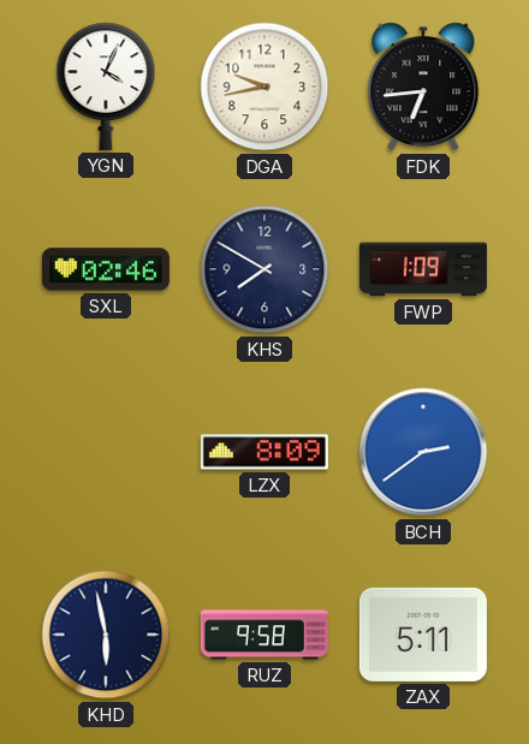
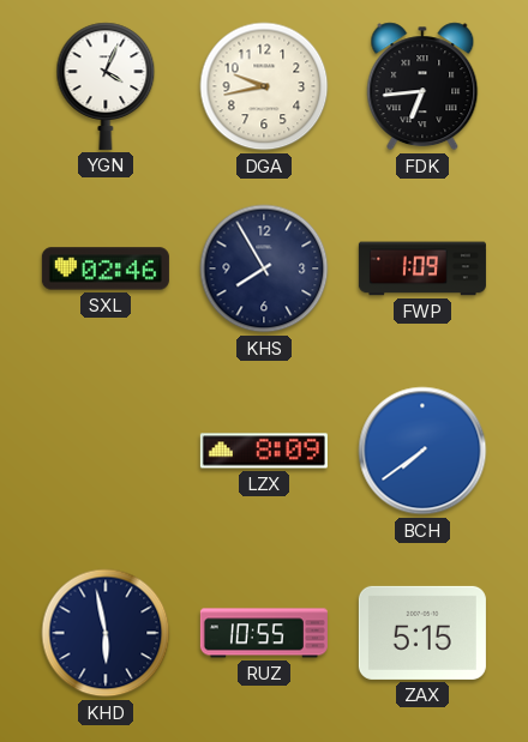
KHS: 7:50 -> 7:55 (264, 269)
BCH: 2:39 -> 7:39 (422, 451)
RUZ: 9:58 -> 10:55 (264, 633)
ZAX: 5:11 -> 5:15 (422, 633)
